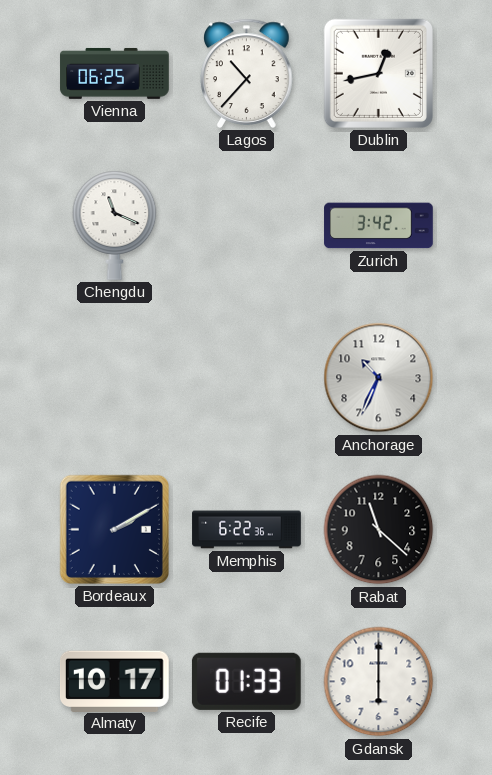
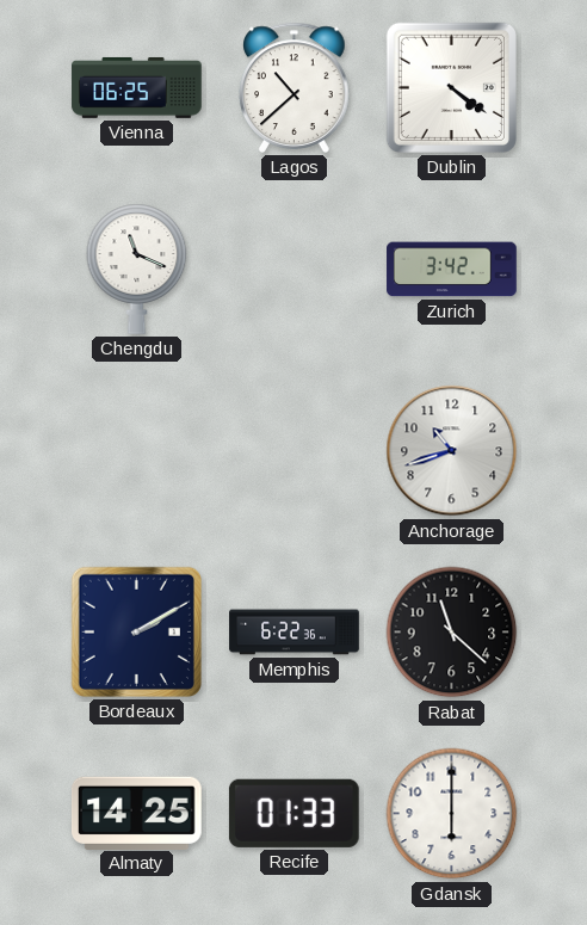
Lagos: 10:37 -> 10:38 (295, 87)
Dublin: 12:43 -> 4:21 (451, 87)
Anchorage: 10:34 -> 10:42 (452, 451)
Almaty: 10:17 -> 14:25 (137, 813)
